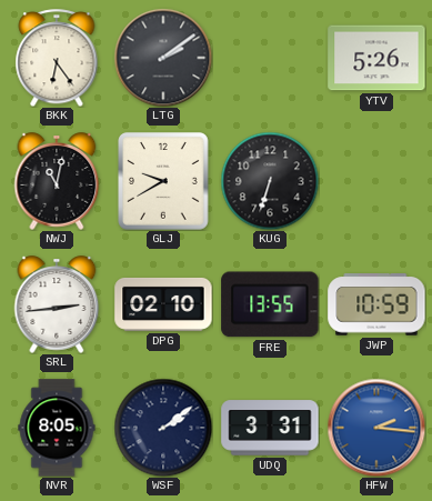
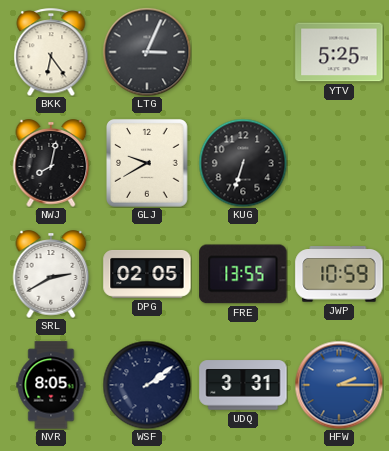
LTG: 2:09 -> 3:04 (147, 52)
YTV: 5:26 -> 5:25 (339, 52)
NWJ: 11:02 -> 8:02 (51, 163)
SRL: 2:44 -> 2:40 (51, 274)
DPG: 02:10 -> 02:05 (147, 274)
HFW: 2:16 -> 2:15 (339, 385)
